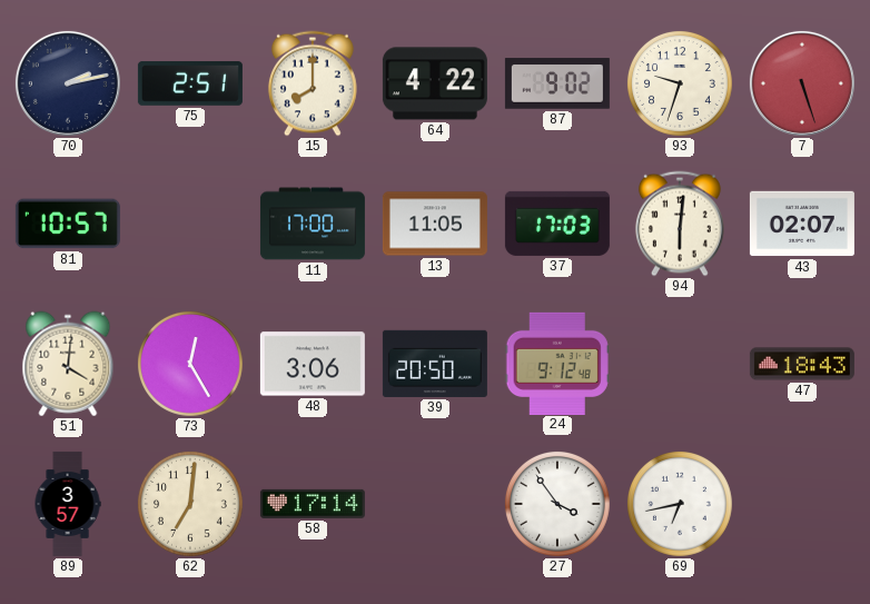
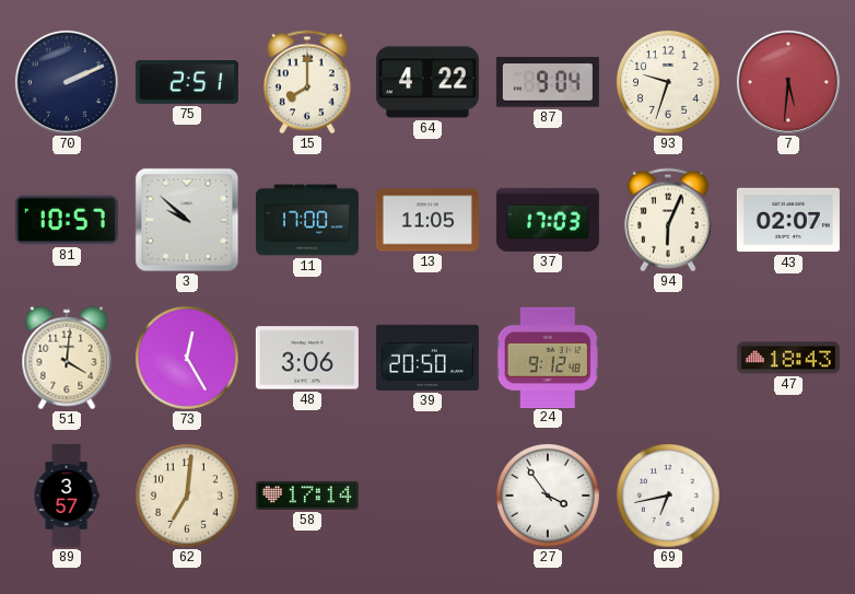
70: 2:13 -> 2:11 (67, 82)
87: 9:02 -> 9:04 (548, 82)
7: 5:27 -> 5:31 (788, 82)
3: none -> 9:52 (187, 220)
94: 6:01 -> 6:04 (668, 220)
